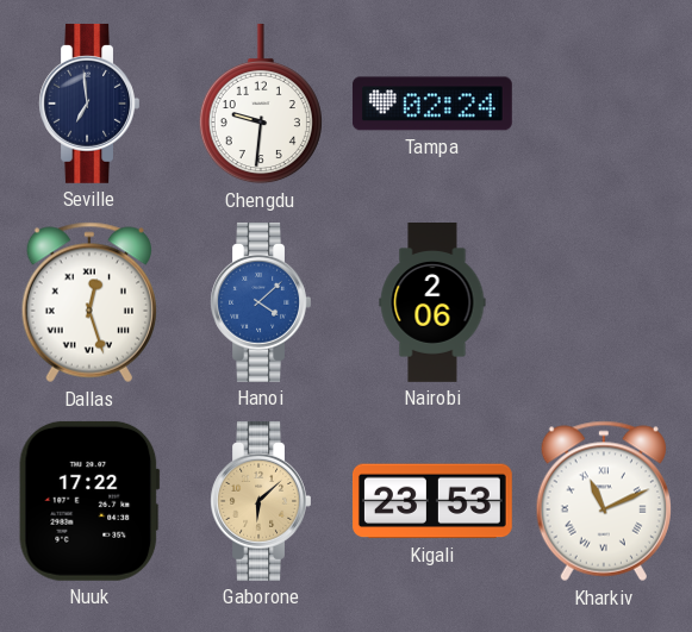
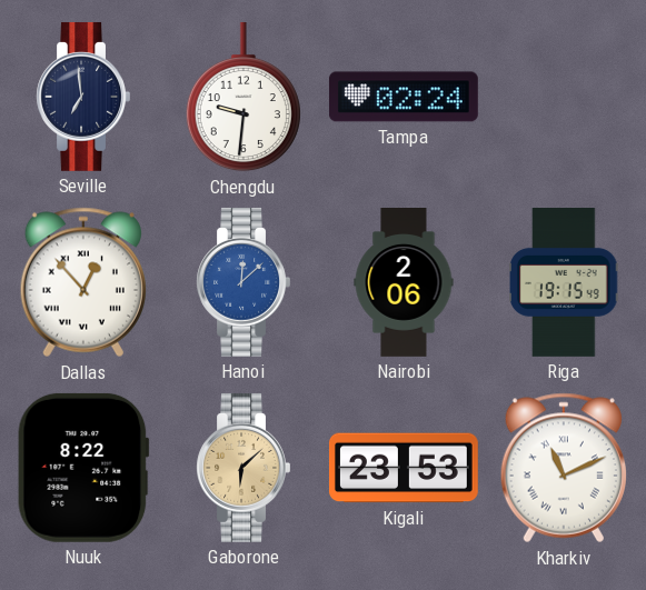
Dallas: 12:27 -> 12:53 (83, 282)
Hanoi: 4:08 -> 12:08 (244, 282)
Riga: none -> 19:15 (565, 283)
Nuuk: 17:22 -> 8:22 (83, 468)
